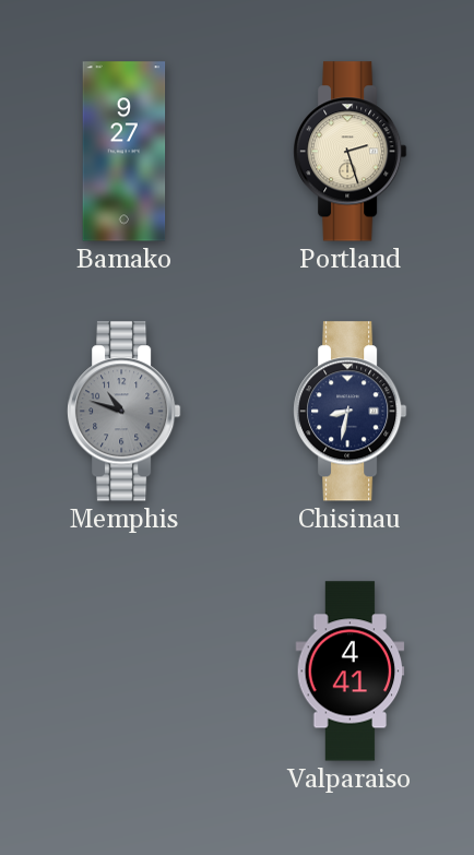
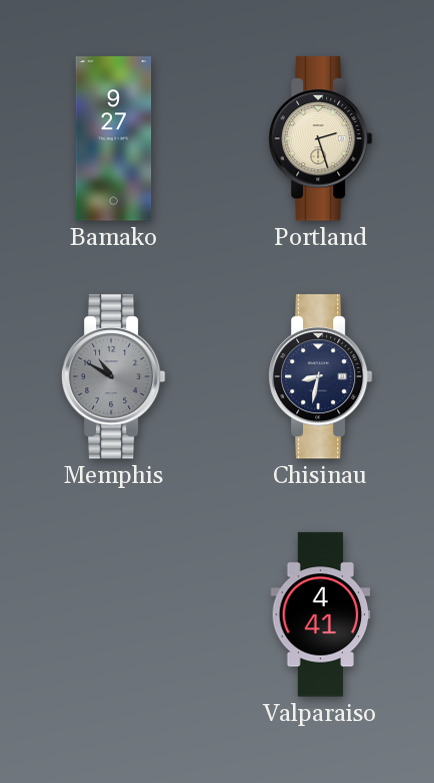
Memphis: 10:48 -> 10:50 (114, 377)
